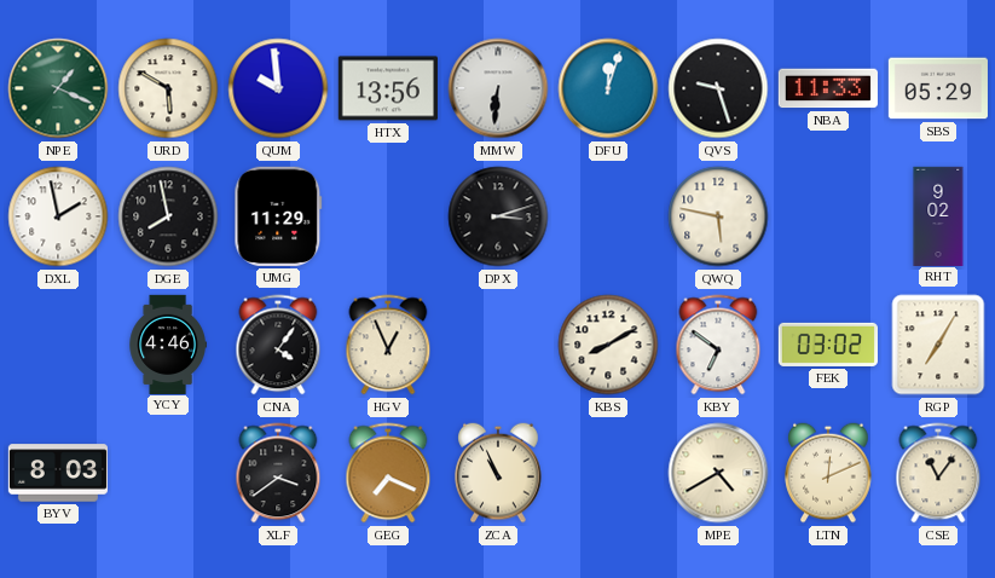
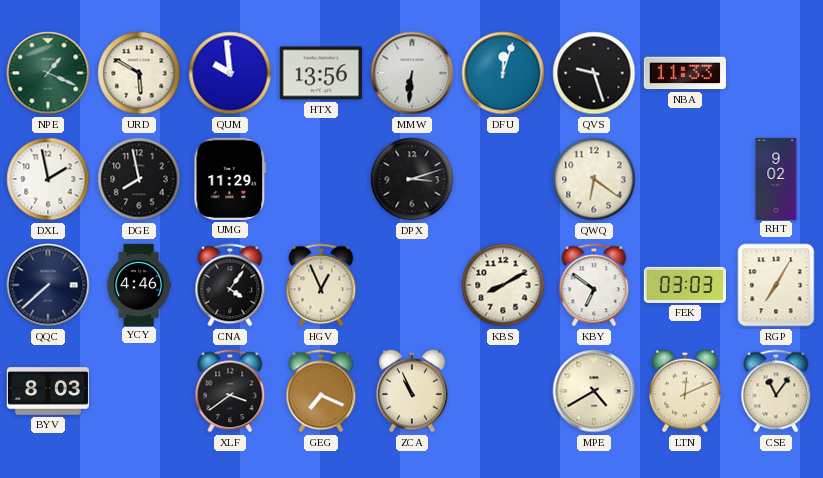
SBS: 05:29 -> none (938, 88)
QWQ: 5:47 -> 6:21 (594, 179)
QQC: none -> 7:38 (48, 285)
FEK: 03:02 -> 03:03 (684, 285)
